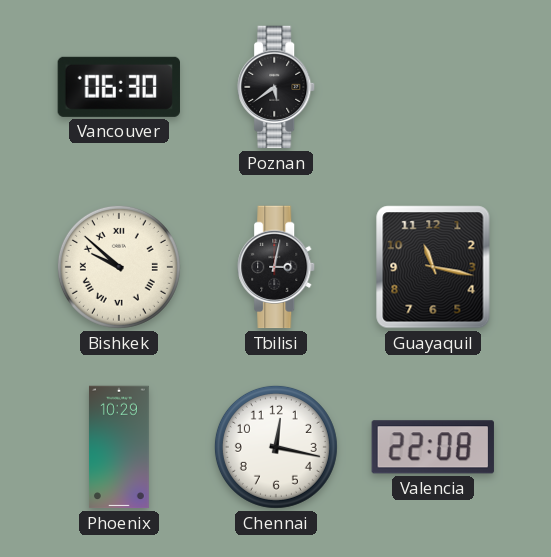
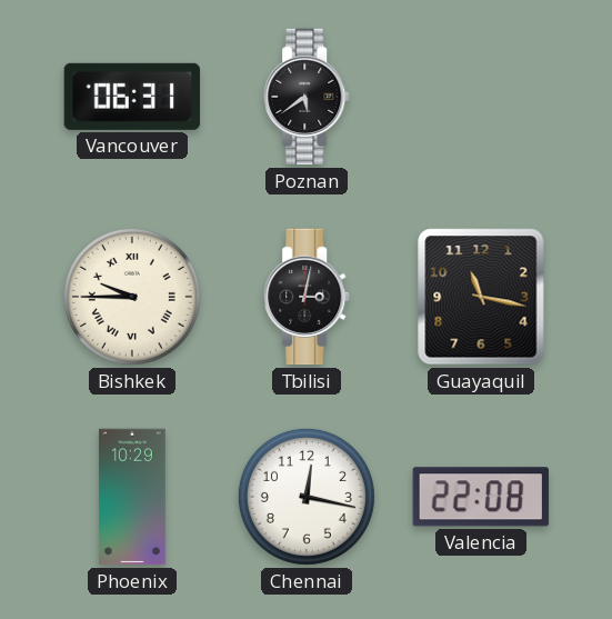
Vancouver: 06:30 -> 06:31 (132, 97)
Bishkek: 9:52 -> 9:45 (132, 297)
